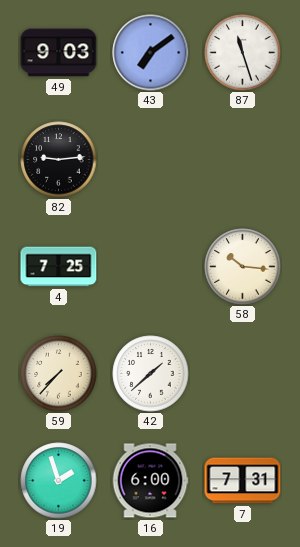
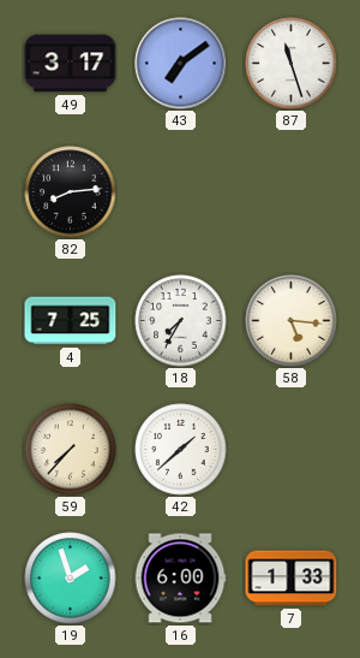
49: 9:03 -> 3:17 (71, 64)
82: 9:14 -> 8:14 (71, 192)
18: none -> 7:35 (181, 321)
58: 10:16 -> 5:16 (292, 321)
7: 7:31 -> 1:33 (292, 579)
